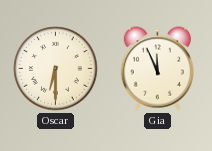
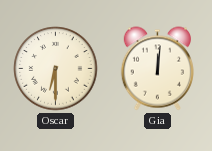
Gia: 11:56 -> 12:01 (157, 69)
